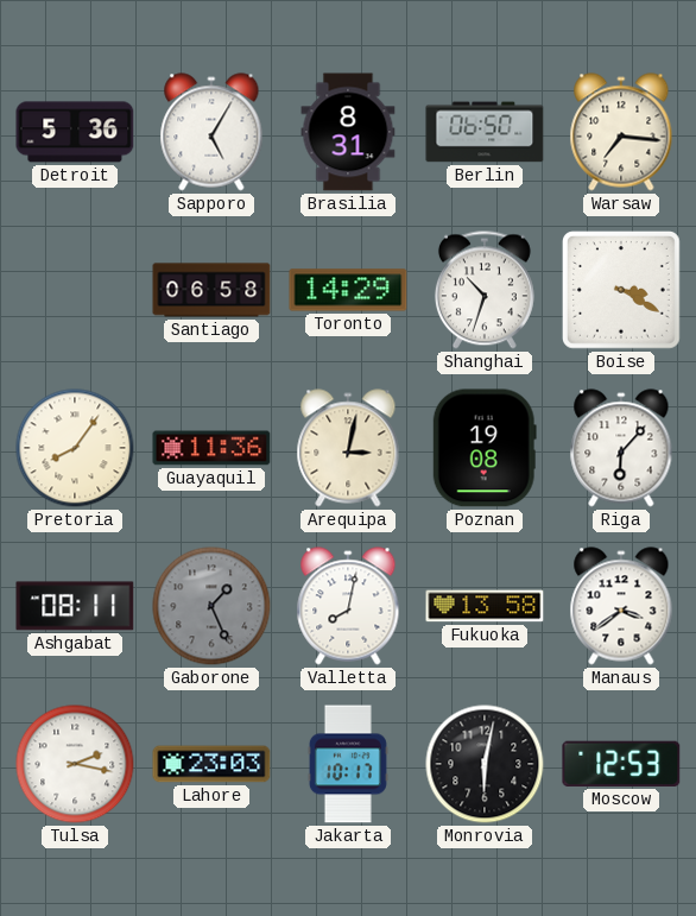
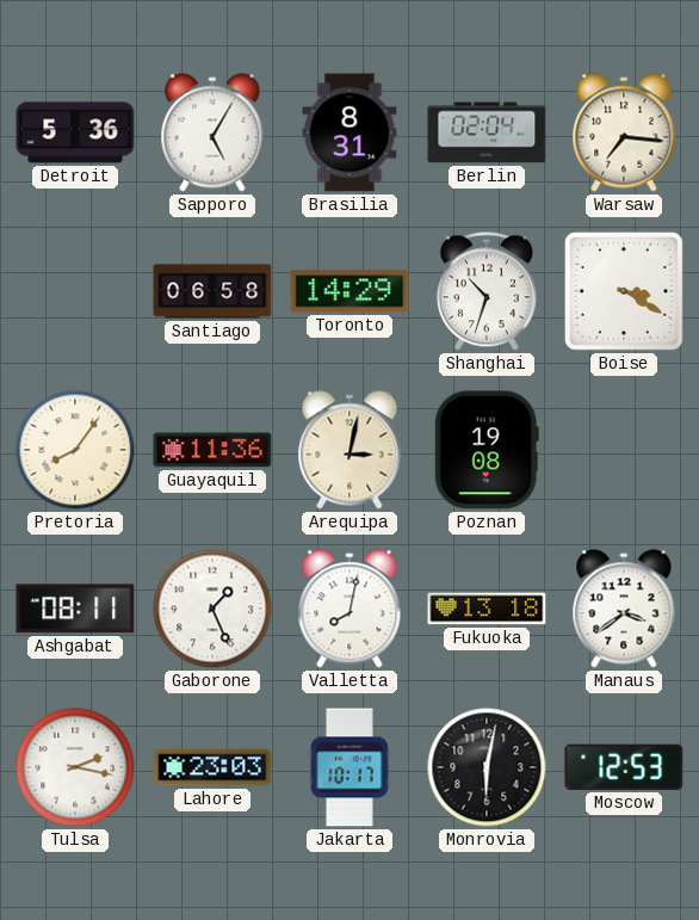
Berlin: 06:50 -> 02:04 (487, 132)
Riga: 6:07 -> none (621, 448)
Gaborone dial: grey -> white (212, 609)
Fukuoka: 13:58 -> 13:18 (487, 609)
